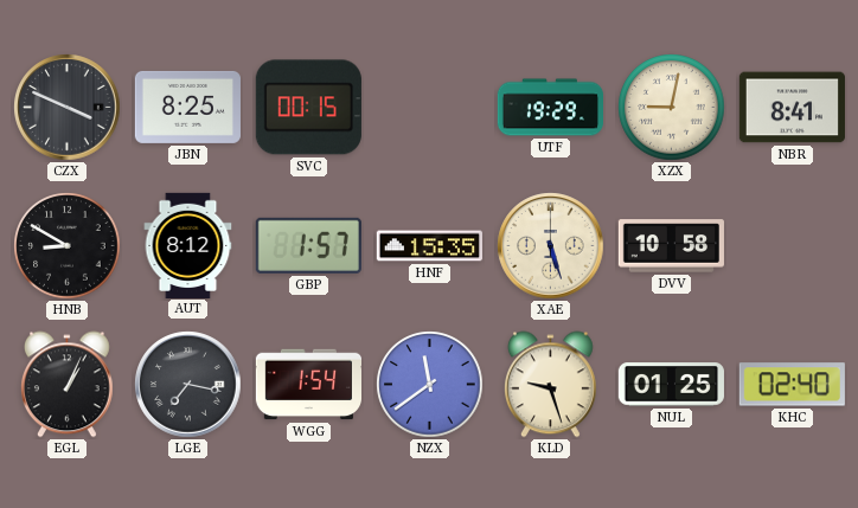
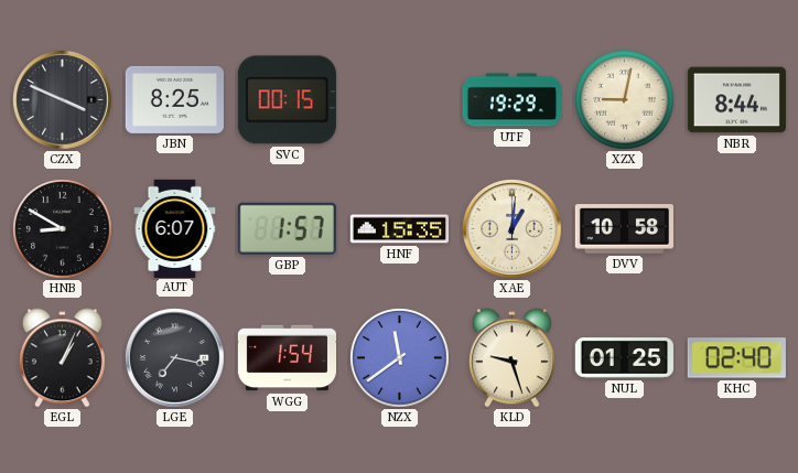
NBR: 8:41 -> 8:44 (736, 100)
AUT: 8:12 -> 6:07 (175, 228)
XAE: 5:27 -> 1:01 (513, 229)
